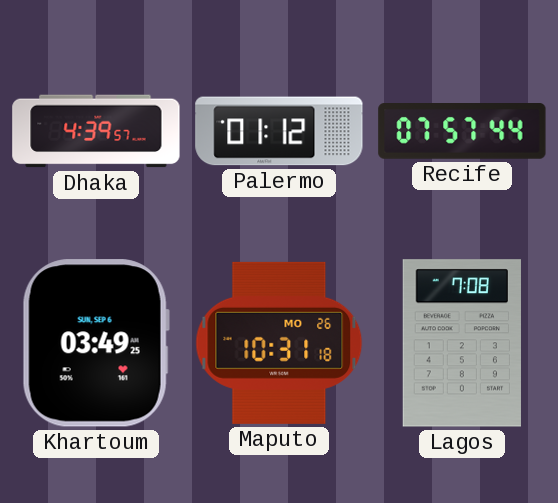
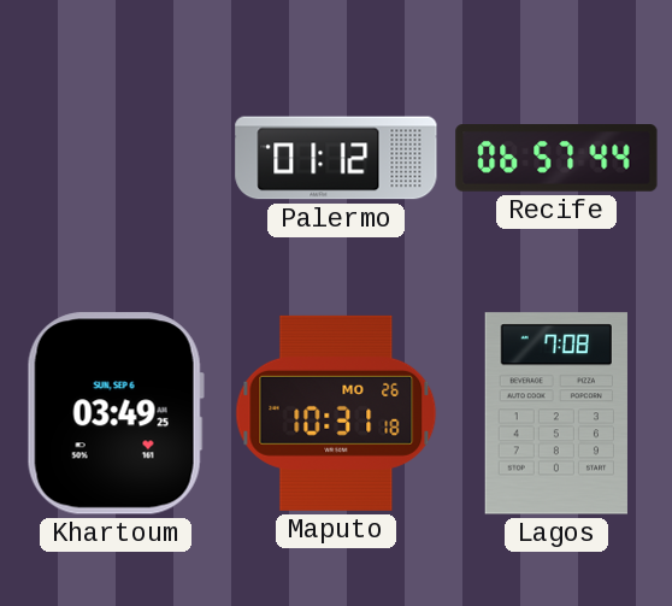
Dhaka: 4:39 -> none (96, 131)
Recife: 07:57 -> 06:57 (556, 158)
